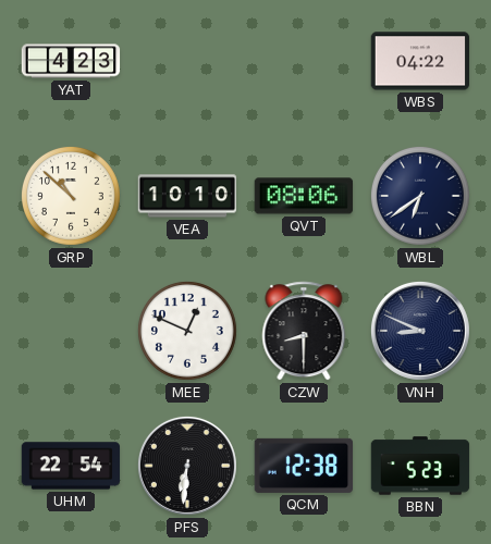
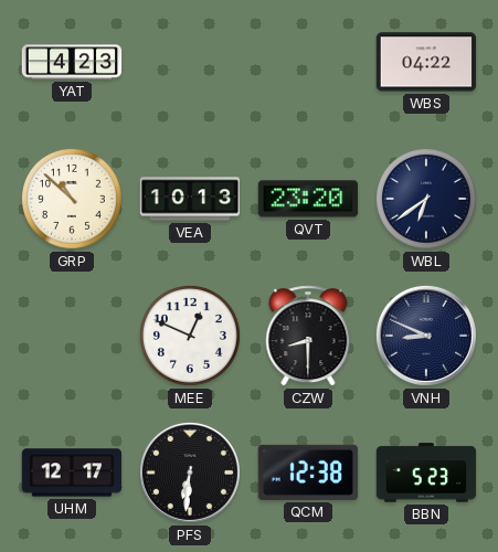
VEA: 10:10 -> 10:13 (190, 199)
QVT: 08:06 -> 23:20 (308, 199)
UHM: 22:54 -> 12:17 (72, 473)
